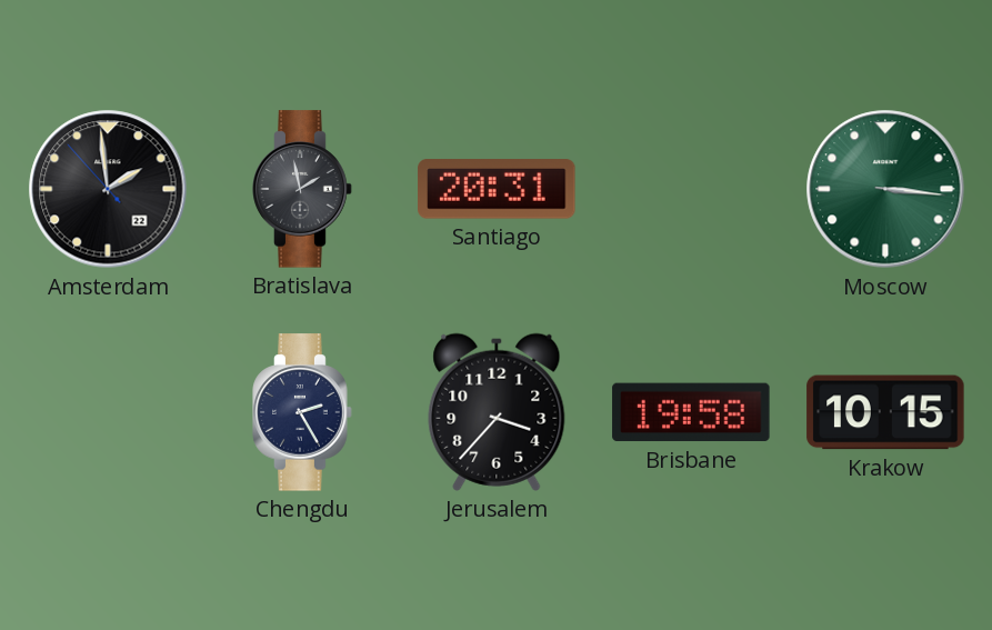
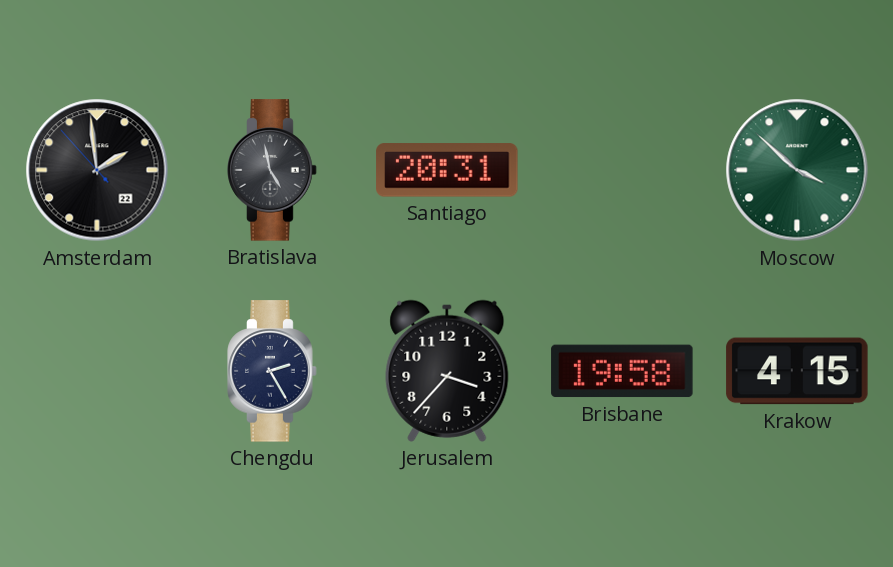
Bratislava: 1:58 -> 4:58 (272, 170)
Moscow: 3:16 -> 3:52 (797, 170)
Krakow: 10:15 -> 4:15 (797, 371)
